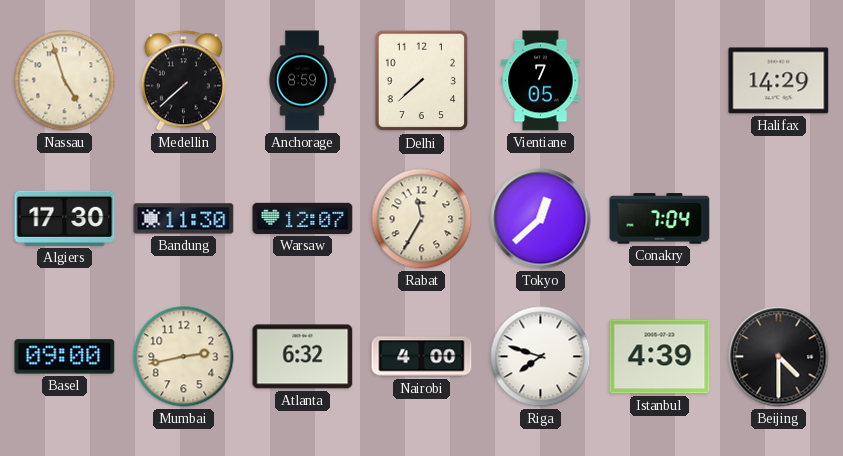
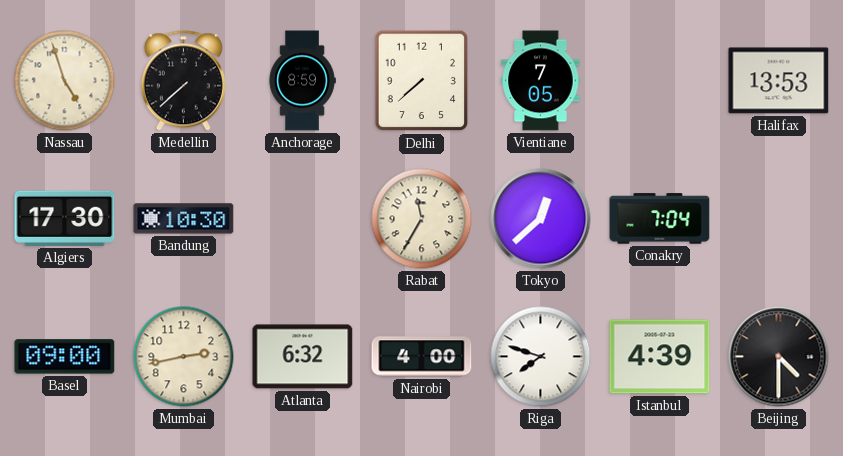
Halifax: 14:29 -> 13:53 (779, 81)
Bandung: 11:30 -> 10:30 (184, 219)
Warsaw: 12:07 -> none (303, 218)
